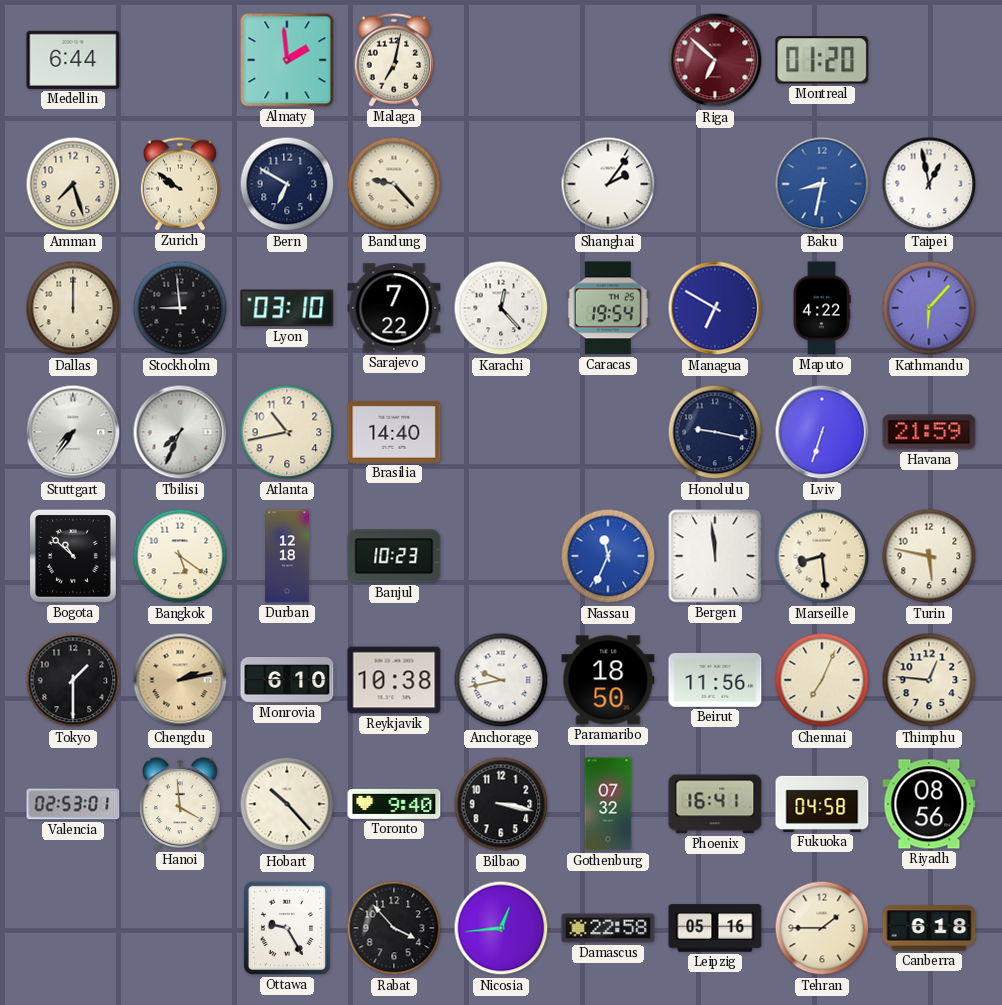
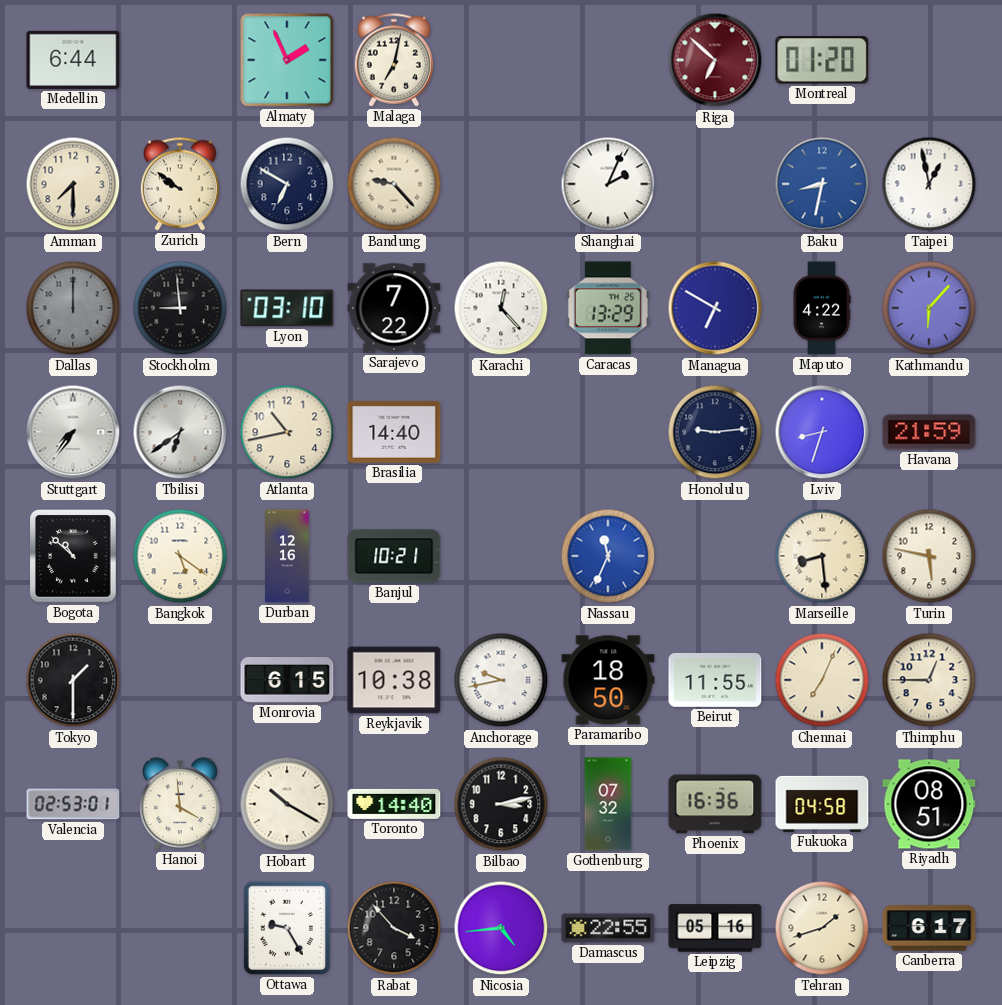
Almaty: 1:59 -> 1:56 (287, 60)
Amman: 7:27 -> 7:30 (73, 184)
Shanghai: 2:06 -> 2:04 (608, 184)
Dallas dial: cream -> grey (73, 308)
Caracas: 19:54 -> 13:29 (609, 308)
Tbilisi: 7:34 -> 6:39 (180, 432)
Honolulu: 9:17 -> 9:14 (715, 432)
Lviv: 6:33 -> 8:33 (822, 432)
Durban: 12:18 -> 12:16 (287, 556)
Banjul: 10:23 -> 10:21 (394, 556)
Bergen: 11:59 -> none (715, 556)
Chengdu: 2:13 -> none (180, 680)
Monrovia: 6:10 -> 6:15 (287, 681)
Beirut: 11:56 -> 11:55 (715, 680)
Thimphu: 12:46 -> 12:45 (929, 680)
Hobart: 10:23 -> 10:20 (287, 804)
Toronto: 9:40 -> 14:40 (394, 804)
Bilbao: 3:17 -> 3:13 (501, 804)
Phoenix: 16:41 -> 16:36 (715, 804)
Riyadh: 08:56 -> 08:51 (929, 804)
Nicosia: 12:44 -> 4:44 (501, 928)
Damascus: 22:58 -> 22:55 (608, 928)
Tehran: 1:45 -> 1:42 (822, 928)
Canberra: 6:18 -> 6:17 (929, 928)
